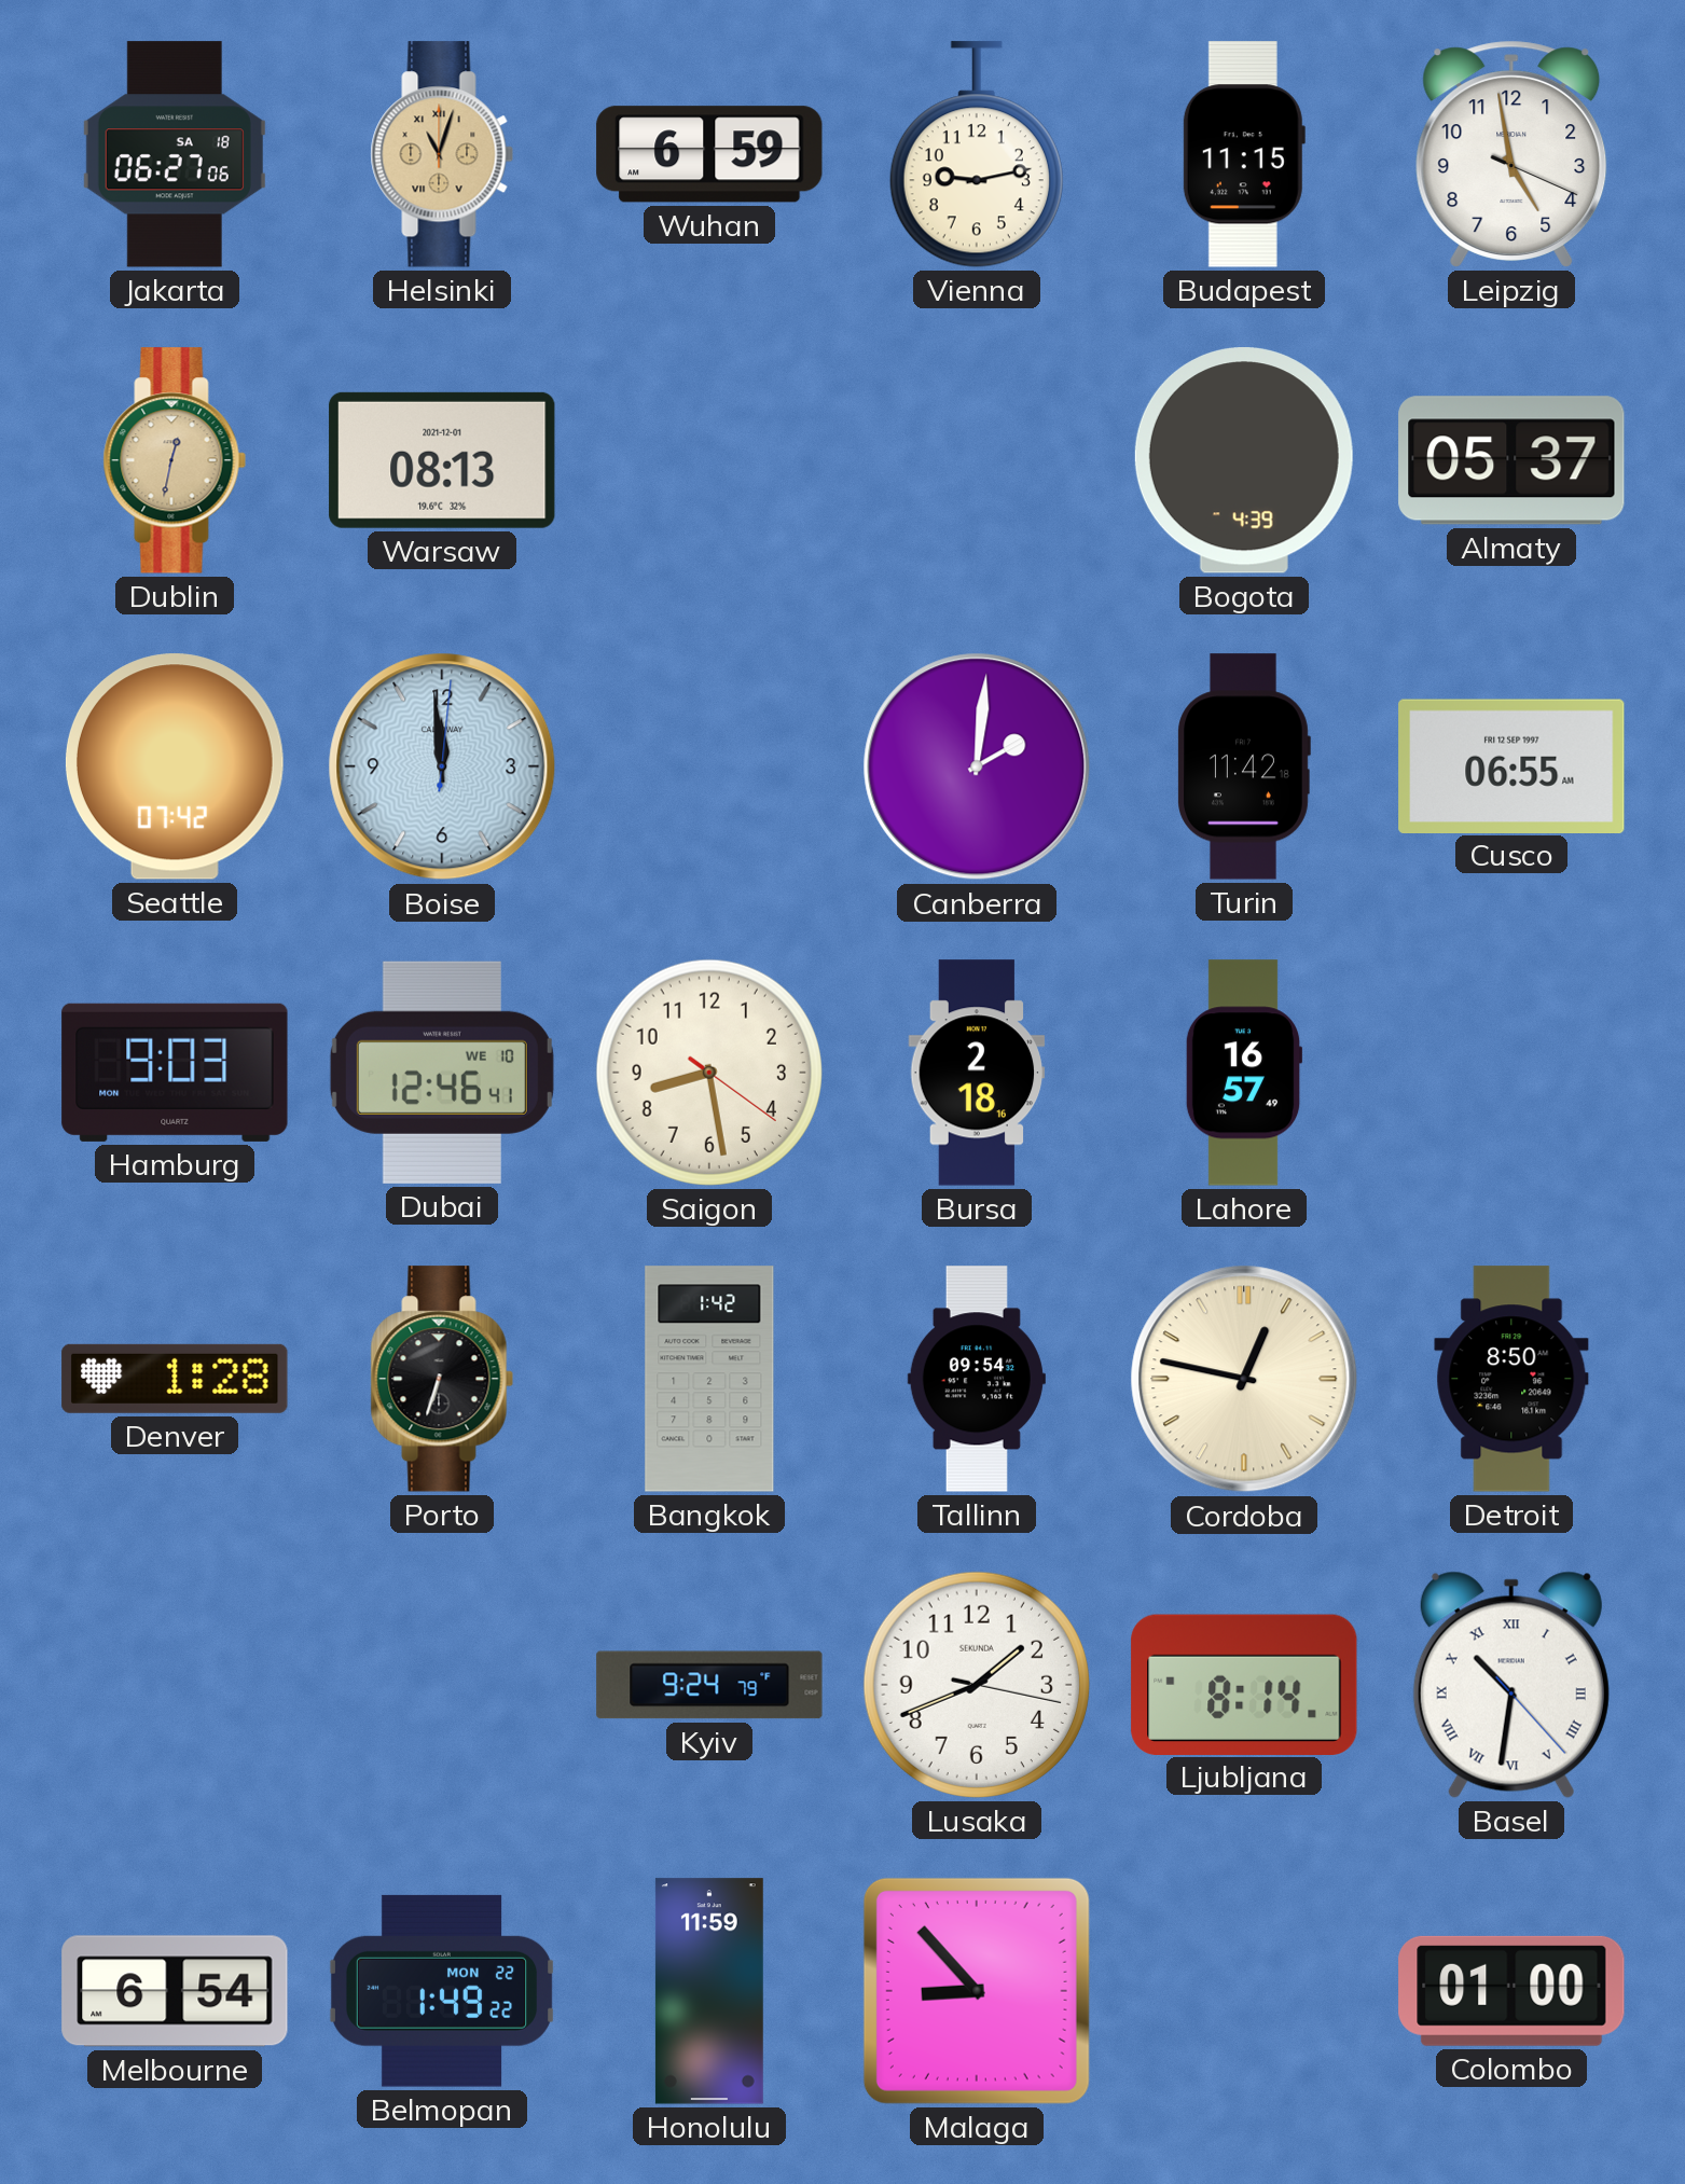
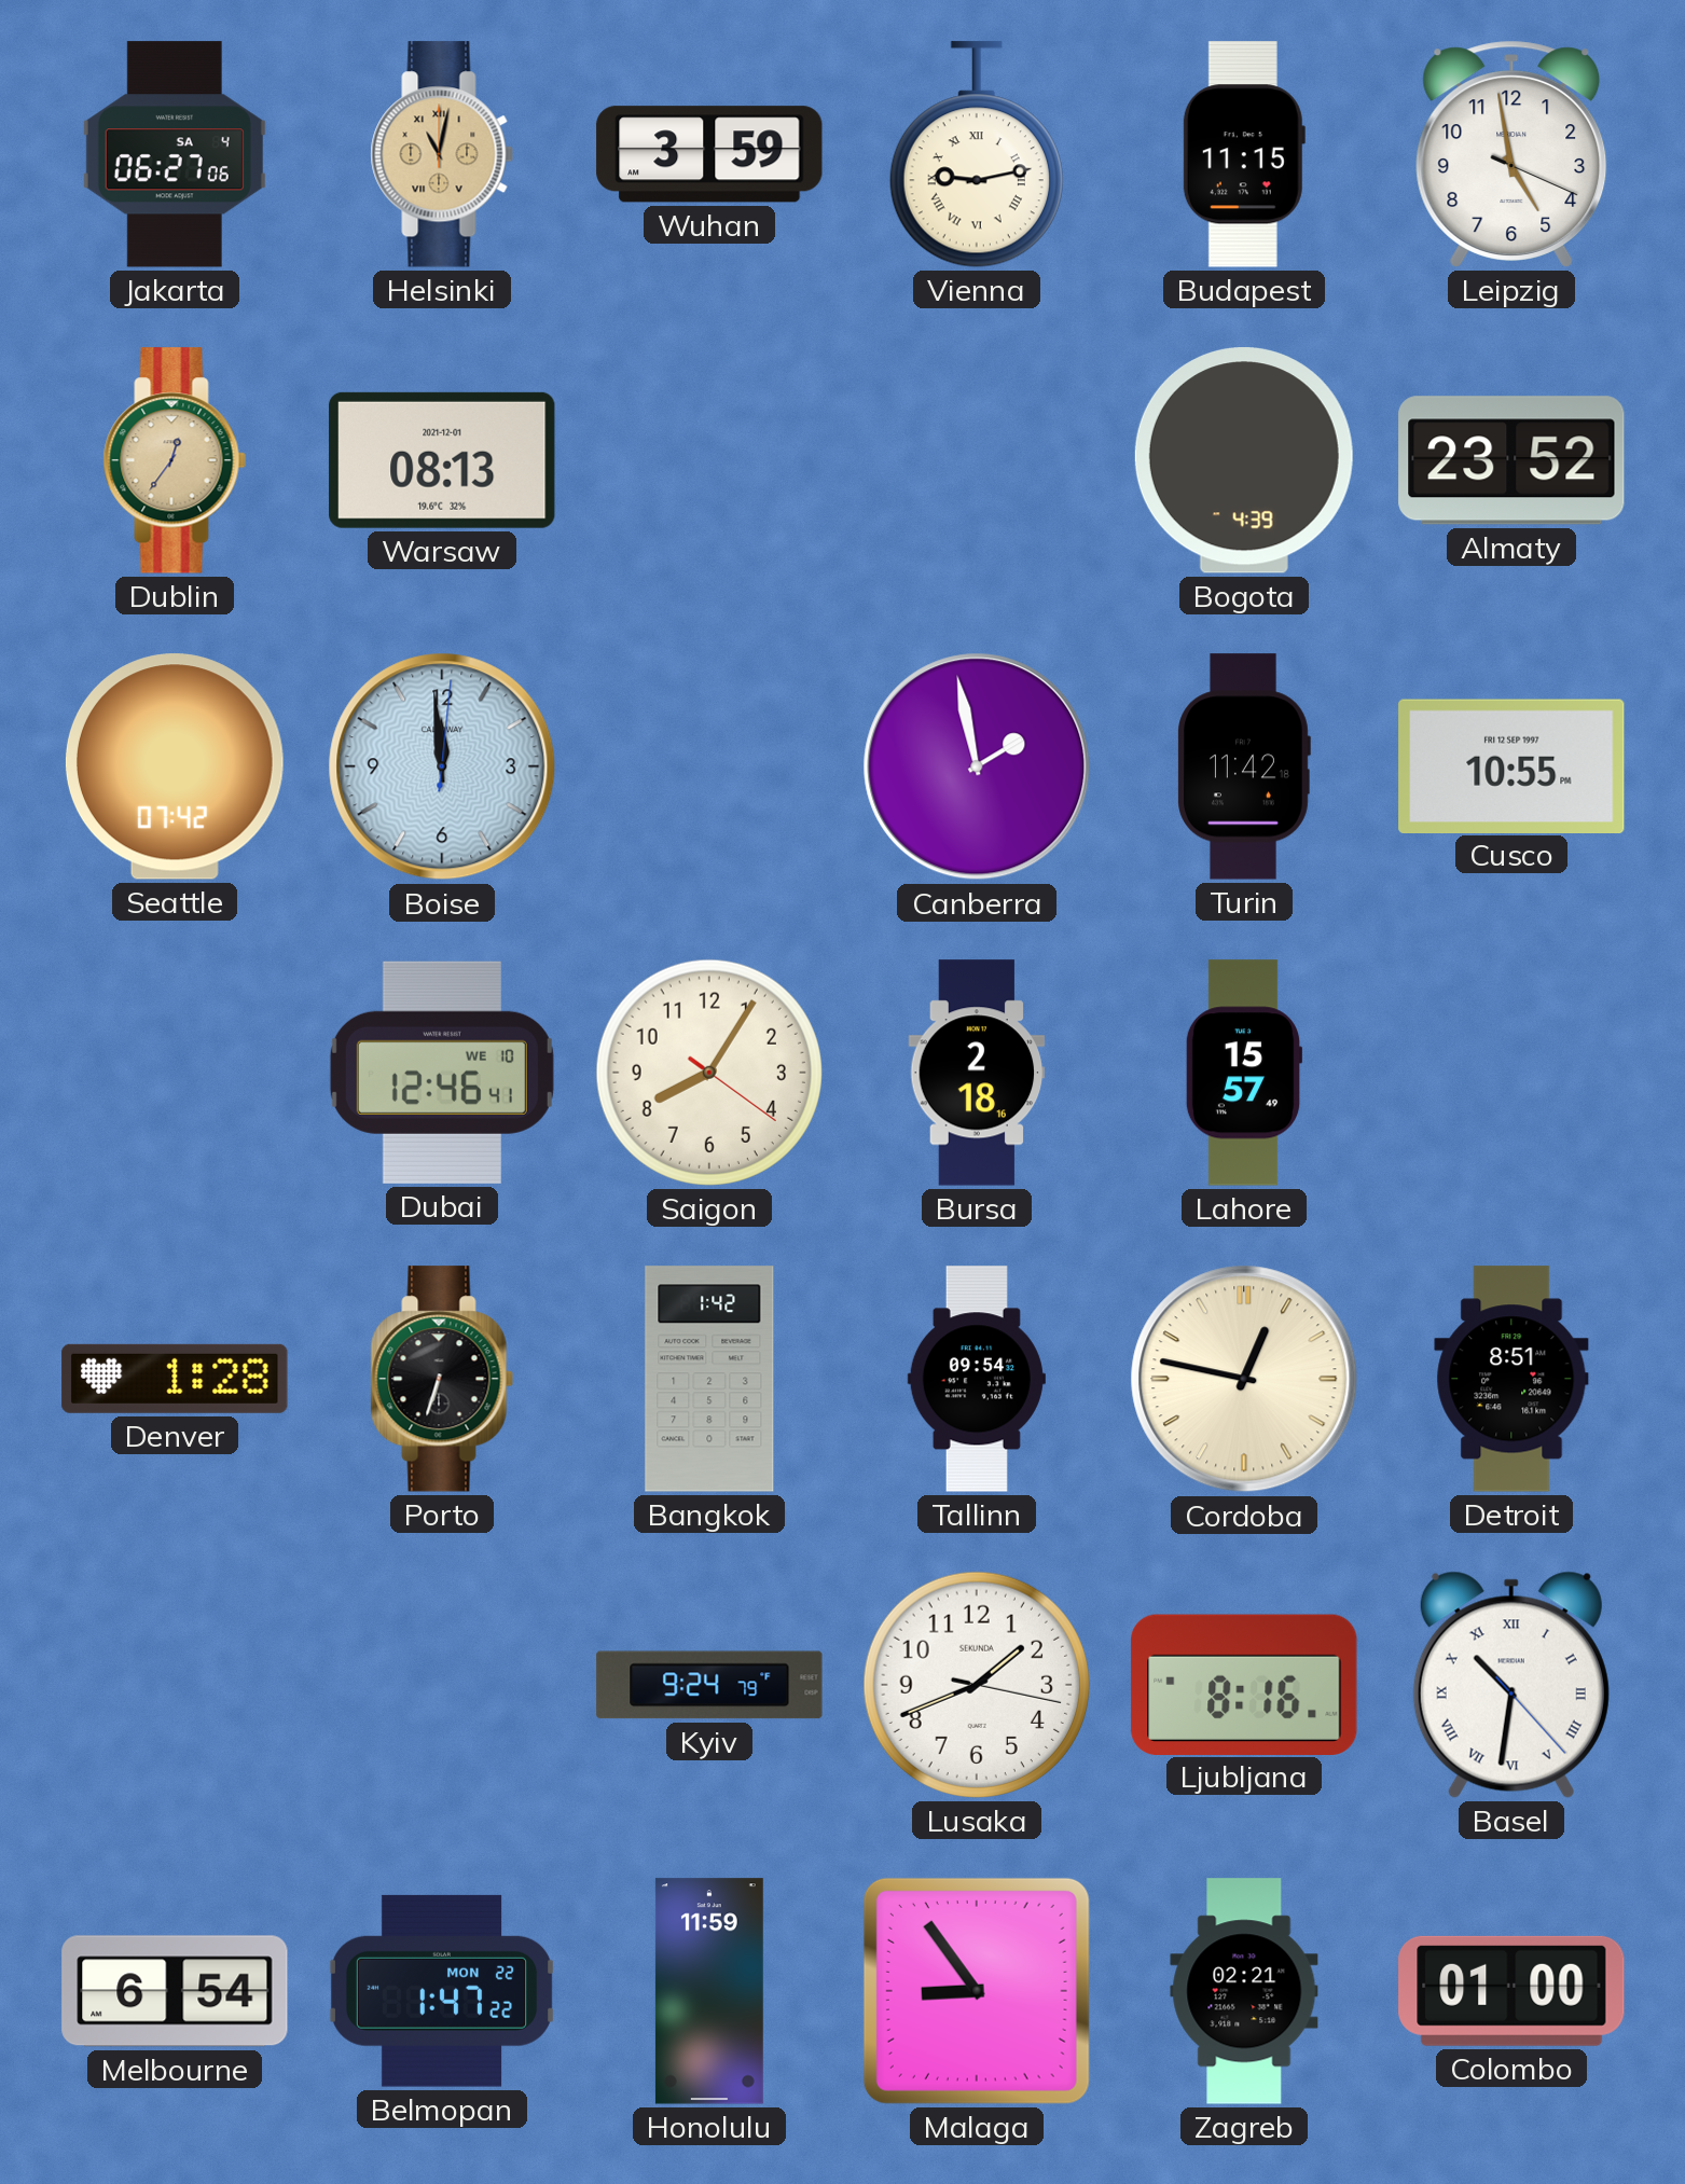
Jakarta date: SA 18 -> SA 4 (175, 154)
Helsinki: 11:03 -> 11:02 (442, 154)
Wuhan: 6:59 -> 3:59 (709, 154)
Vienna numerals: Arabic -> Roman (977, 154)
Dublin: 12:32 -> 12:36 (175, 460)
Almaty: 05:37 -> 23:52 (1511, 460)
Canberra: 2:01 -> 1:58 (977, 766)
Cusco: 06:55 -> 10:55 (1511, 765)
Hamburg: 9:03 -> none (175, 1073)
Saigon: 8:28 -> 8:05 (709, 1073)
Lahore: 16:57 -> 15:57 (1244, 1073)
Detroit: 8:50 -> 8:51 (1511, 1379)
Ljubljana: 8:14 -> 8:16 (1244, 1684)
Belmopan: 1:49 -> 1:47 (442, 1991)
Malaga: 8:53 -> 8:54 (977, 1991)
Zagreb: none -> 02:21 (1244, 1991)
